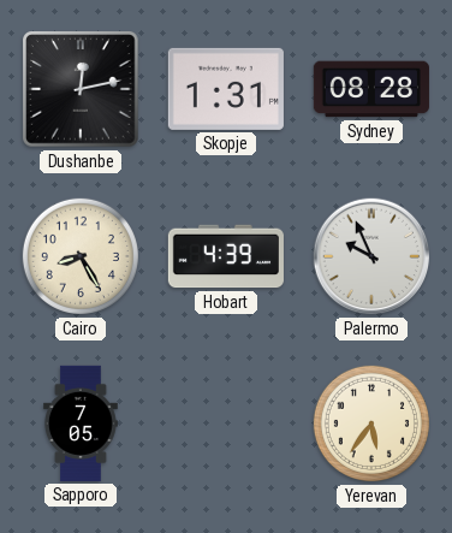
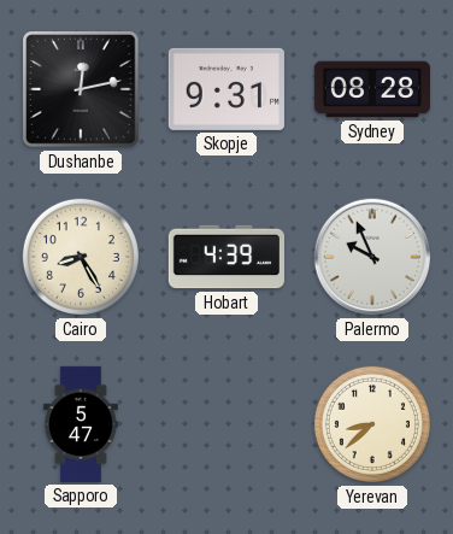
Skopje: 1:31 -> 9:31 (226, 89)
Sapporo: 7:05 -> 5:47 (82, 424)
Yerevan: 5:36 -> 8:38 (372, 424)
